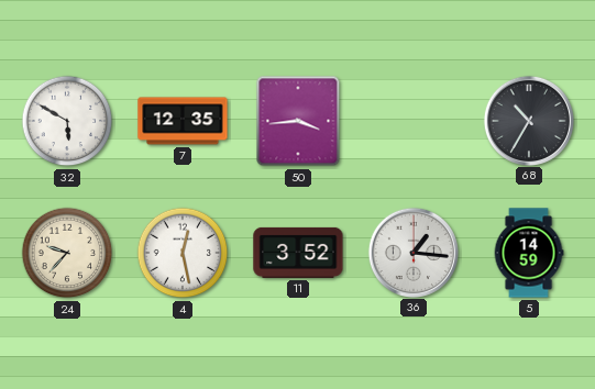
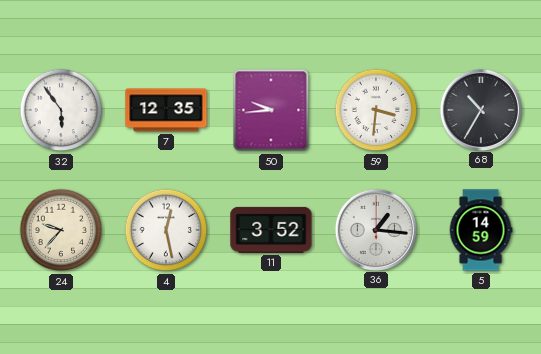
32: 5:50 -> 5:54 (61, 110)
50: 3:44 -> 9:44 (271, 110)
59: none -> 3:31 (376, 110)
